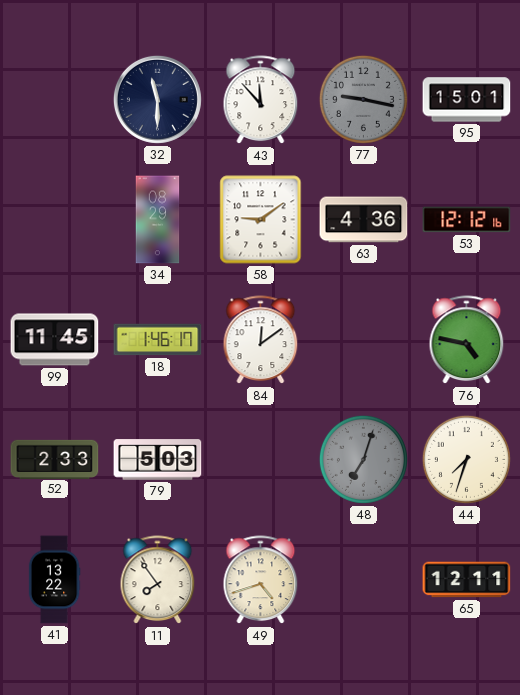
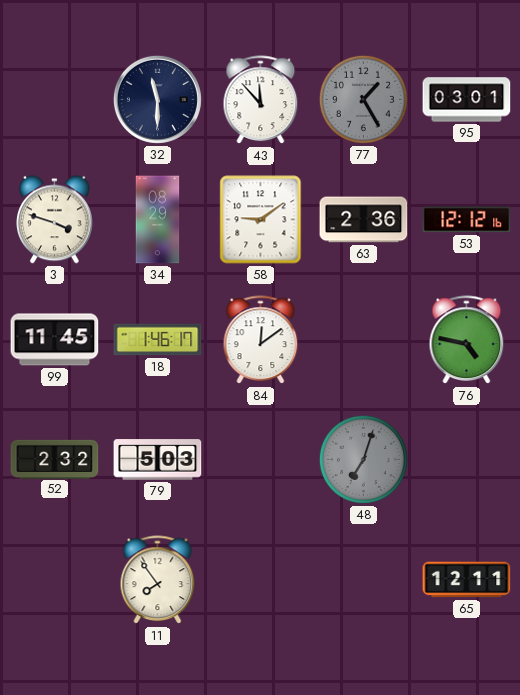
77: 9:17 -> 1:25 (363, 99)
95: 15:01 -> 03:01 (467, 100)
3: none -> 3:48 (55, 220)
63: 4:36 -> 2:36 (364, 220)
52: 2:33 -> 2:32 (55, 459)
44: 7:33 -> none (466, 459)
41: 13:22 -> none (54, 580)
49: 4:42 -> none (261, 580)
